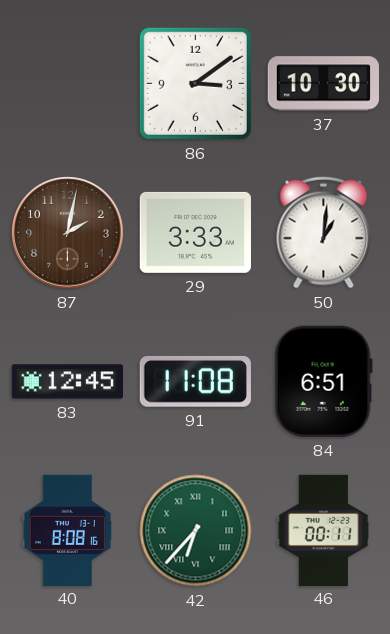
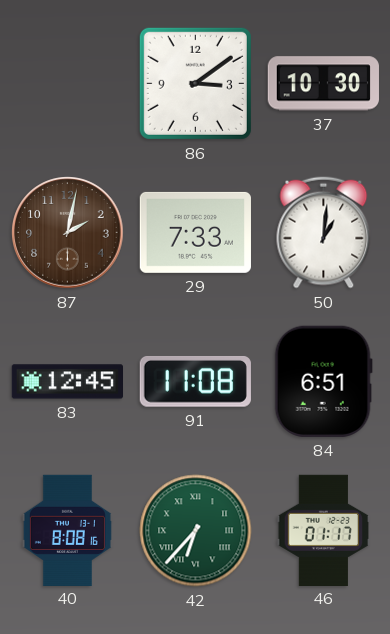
29: 3:33 -> 7:33 (195, 232)
46: 00:11 -> 01:17 (323, 530)
